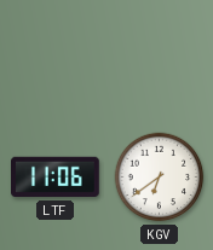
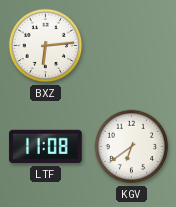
BXZ: none -> 6:14 (46, 46)
LTF: 11:06 -> 11:08 (46, 147)
